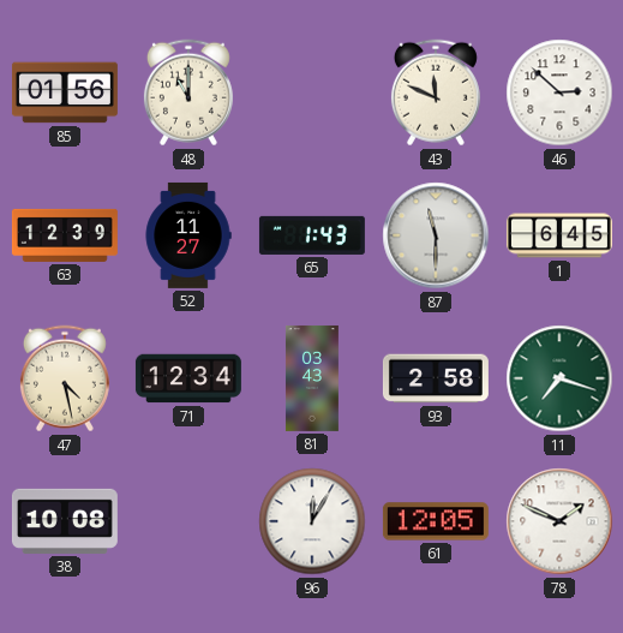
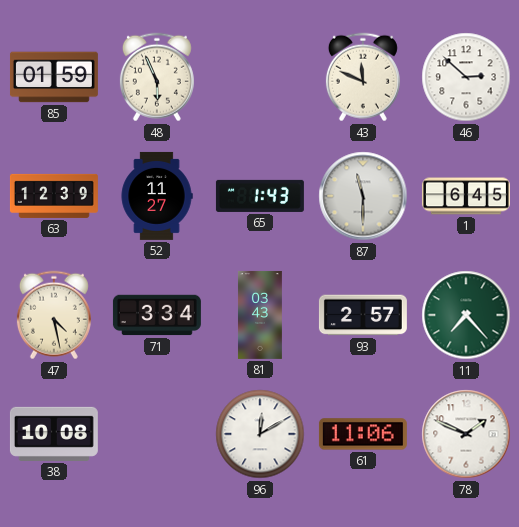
85: 01:56 -> 01:59 (54, 77)
48: 11:00 -> 5:56 (157, 77)
71: 12:34 -> 3:34 (157, 315)
93: 2:58 -> 2:57 (363, 315)
11: 7:18 -> 7:23 (466, 315)
96: 12:05 -> 12:10 (260, 434)
61: 12:05 -> 11:06 (363, 434)
